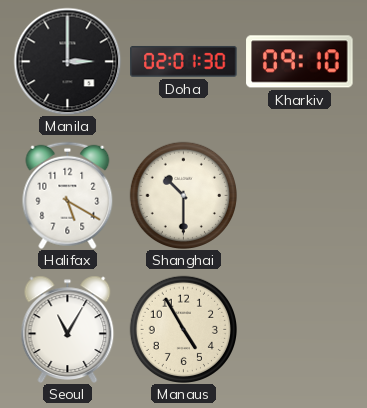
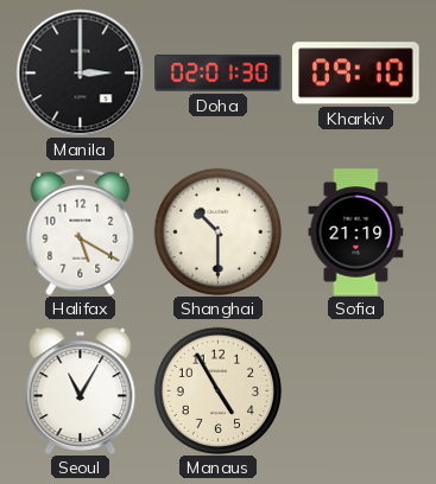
Sofia: none -> 21:19 (356, 233)
